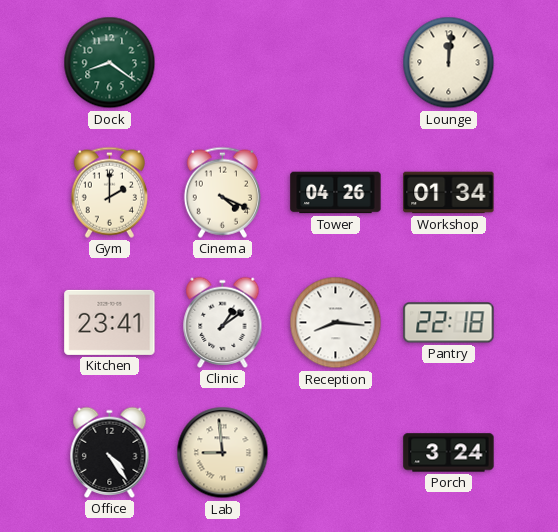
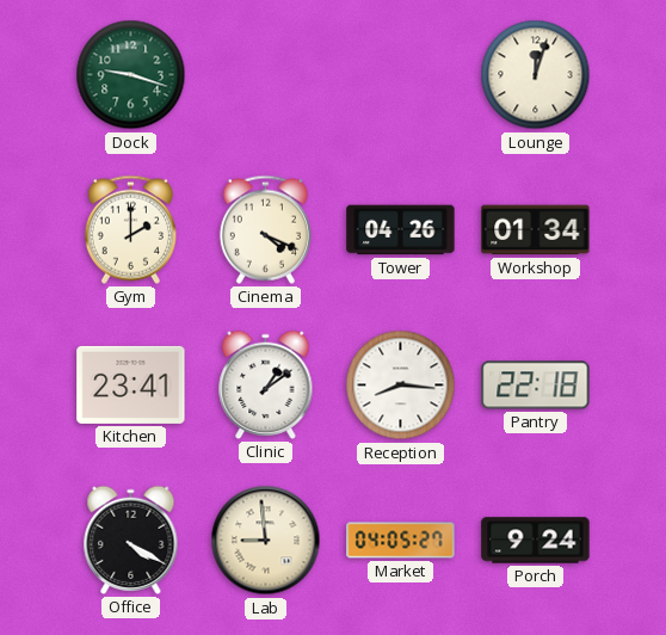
Dock: 8:21 -> 9:18 (131, 75)
Lounge: 12:01 -> 12:03 (536, 75)
Office: 4:24 -> 4:20 (131, 540)
Market: none -> 04:05 (401, 541)
Porch: 3:24 -> 9:24 (536, 541)
